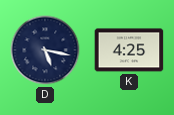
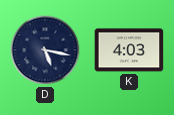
K: 4:25 -> 4:03 (129, 50)
